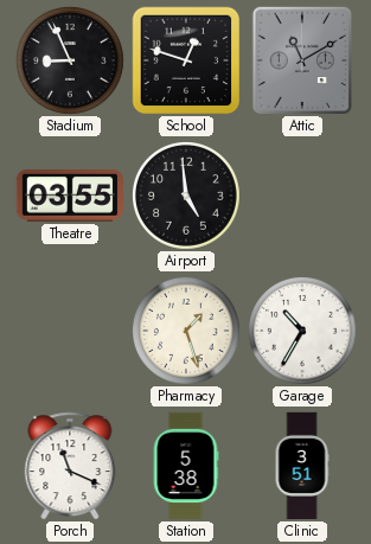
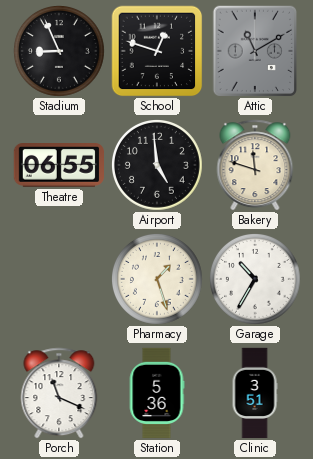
Theatre: 03:55 -> 06:55 (58, 166)
Bakery: none -> 11:48 (255, 165)
Station: 5:38 -> 5:36 (157, 393)
